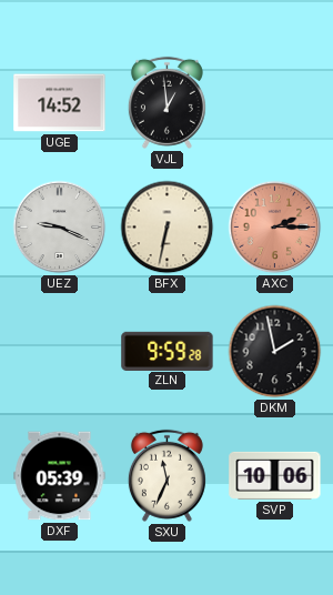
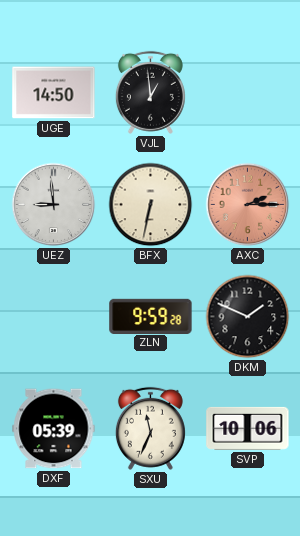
UGE: 14:52 -> 14:50 (54, 93)
UEZ: 9:19 -> 8:59 (54, 205)
DKM: 1:58 -> 1:49 (248, 317)
